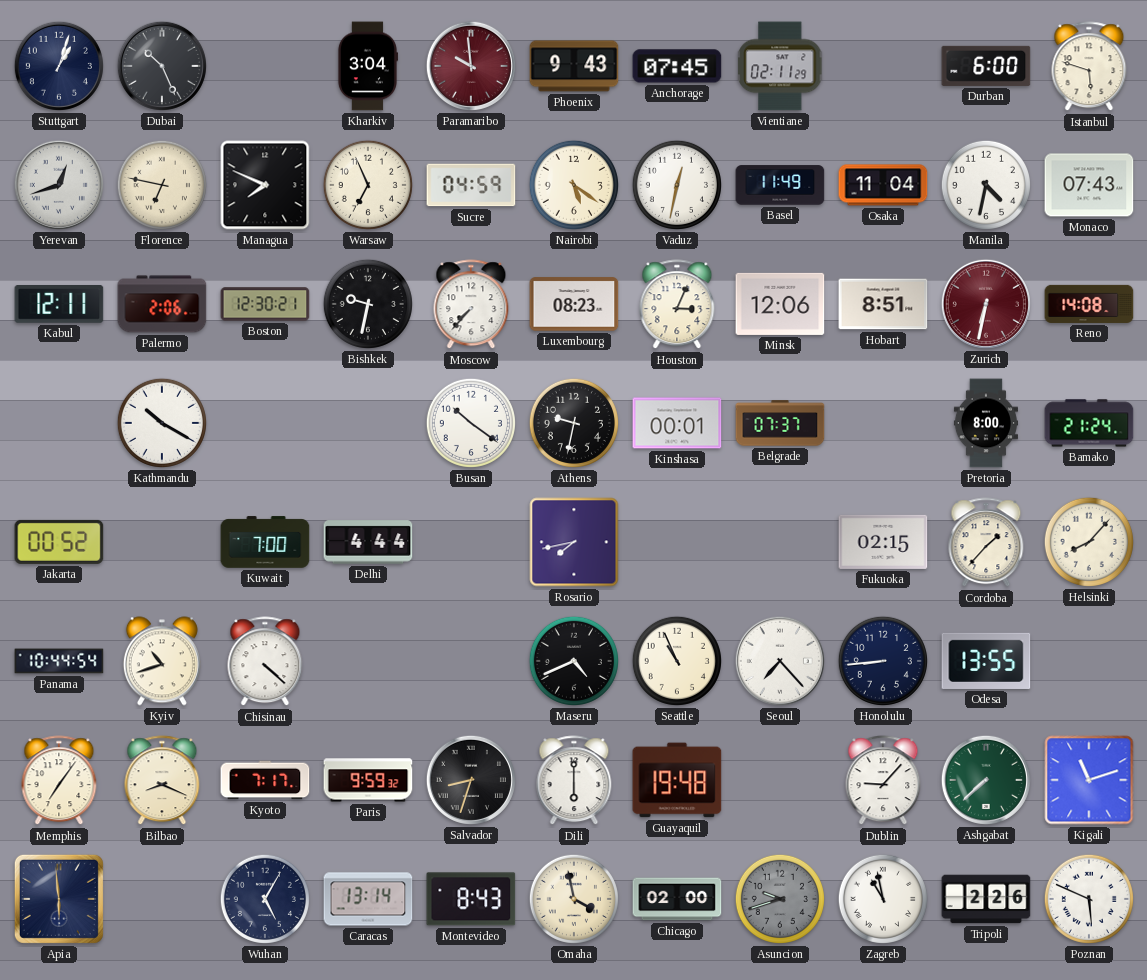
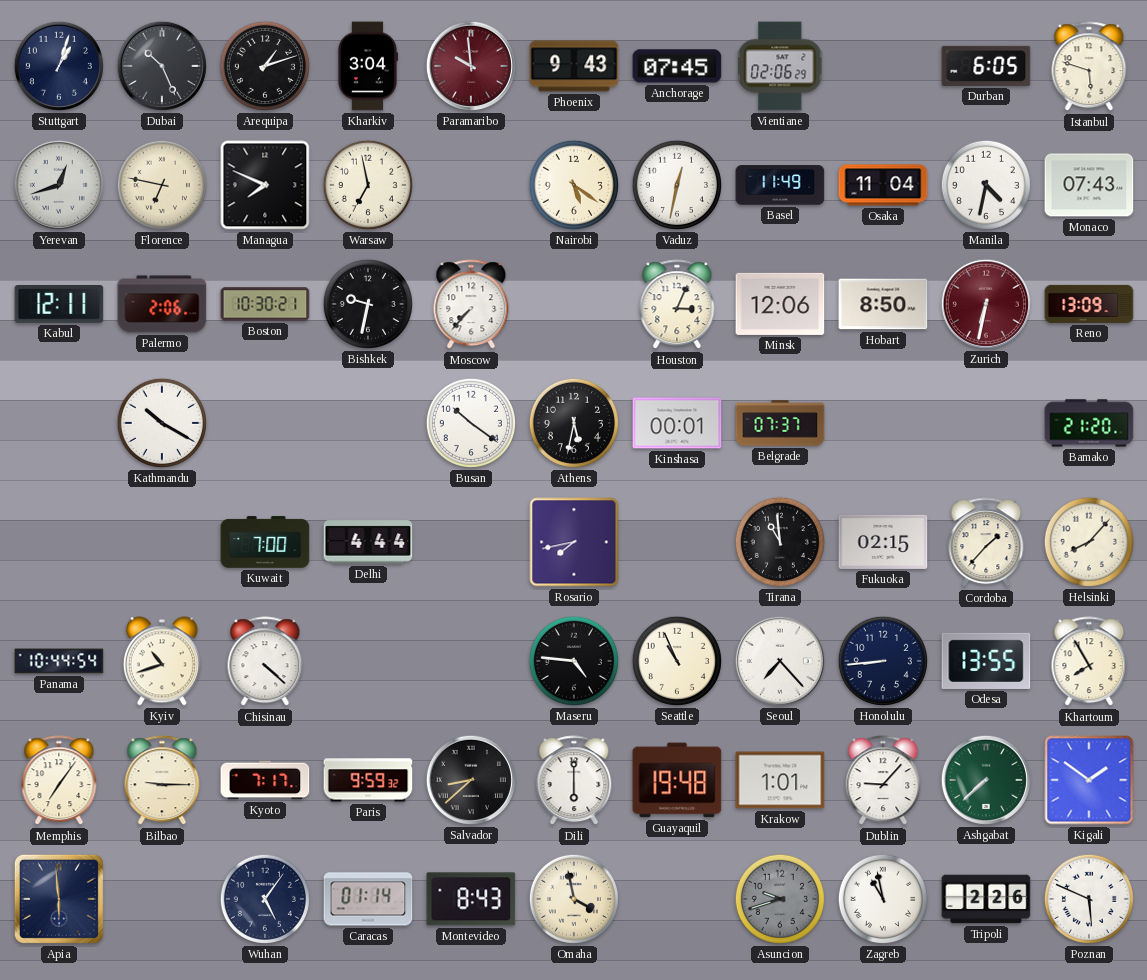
Arequipa: none -> 1:12 (265, 66)
Vientiane: 02:11 -> 02:06 (781, 66)
Durban: 6:00 -> 6:05 (986, 66)
Warsaw: 6:56 -> 6:58 (368, 185)
Sucre: 04:59 -> none (471, 185)
Boston: 12:30 -> 10:30 (265, 304)
Luxembourg: 08:23 -> none (574, 304)
Hobart: 8:51 -> 8:50 (883, 304)
Reno: 14:08 -> 13:09 (1089, 304)
Athens: 9:32 -> 5:32 (574, 423)
Pretoria: 8:00 -> none (986, 423)
Bamako: 21:24 -> 21:20 (1089, 423)
Jakarta: 00:52 -> none (59, 542)
Tirana: none -> 10:59 (780, 542)
Maseru: 4:41 -> 4:46 (574, 661)
Khartoum: none -> 7:55 (1089, 662)
Bilbao: 8:19 -> 9:15 (162, 781)
Salvador: 8:33 -> 8:38 (471, 780)
Krakow: none -> 1:01 (780, 780)
Kigali: 11:12 -> 1:51 (1089, 780)
Wuhan: 5:05 -> 5:06 (265, 899)
Caracas: 13:14 -> 01:14 (368, 899)
Chicago: 02:00 -> none (677, 899)
